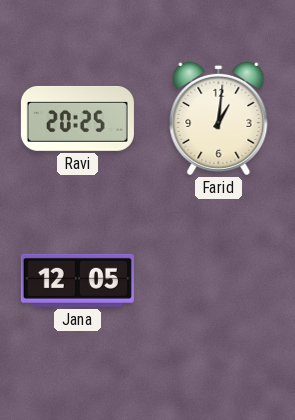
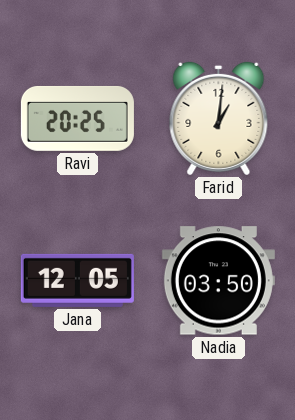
Nadia: none -> 03:50 (218, 281)
